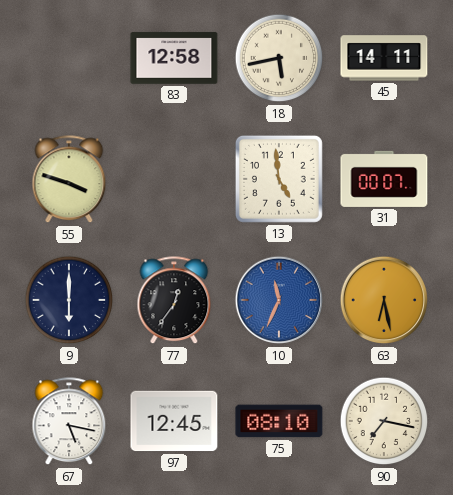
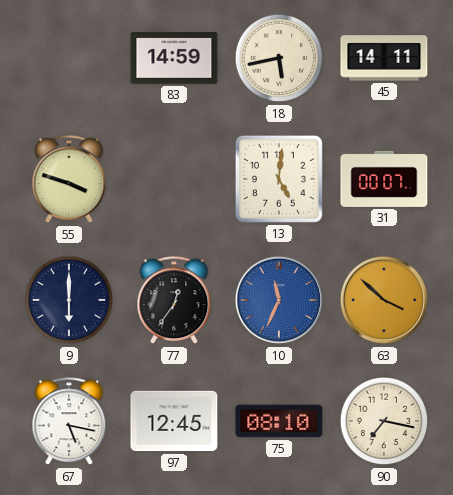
83: 12:58 -> 14:59 (174, 58)
13: 4:59 -> 5:01 (279, 179)
63: 6:28 -> 3:52 (384, 300)
